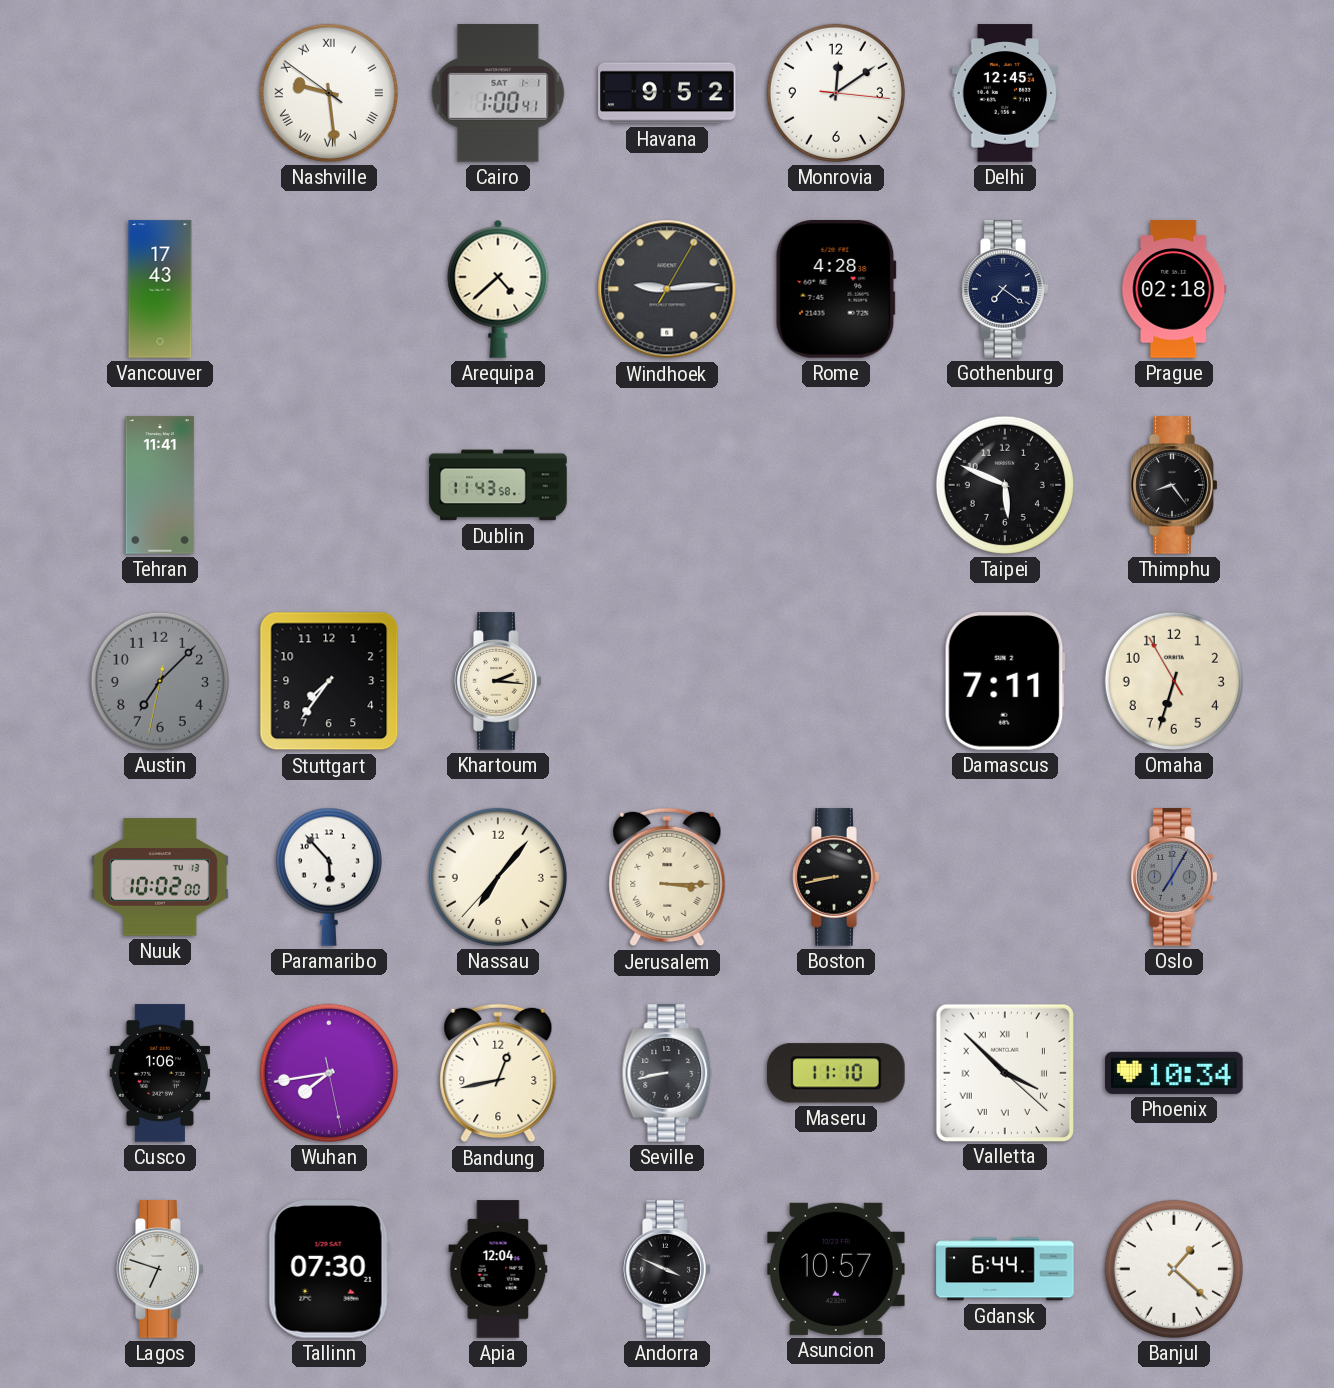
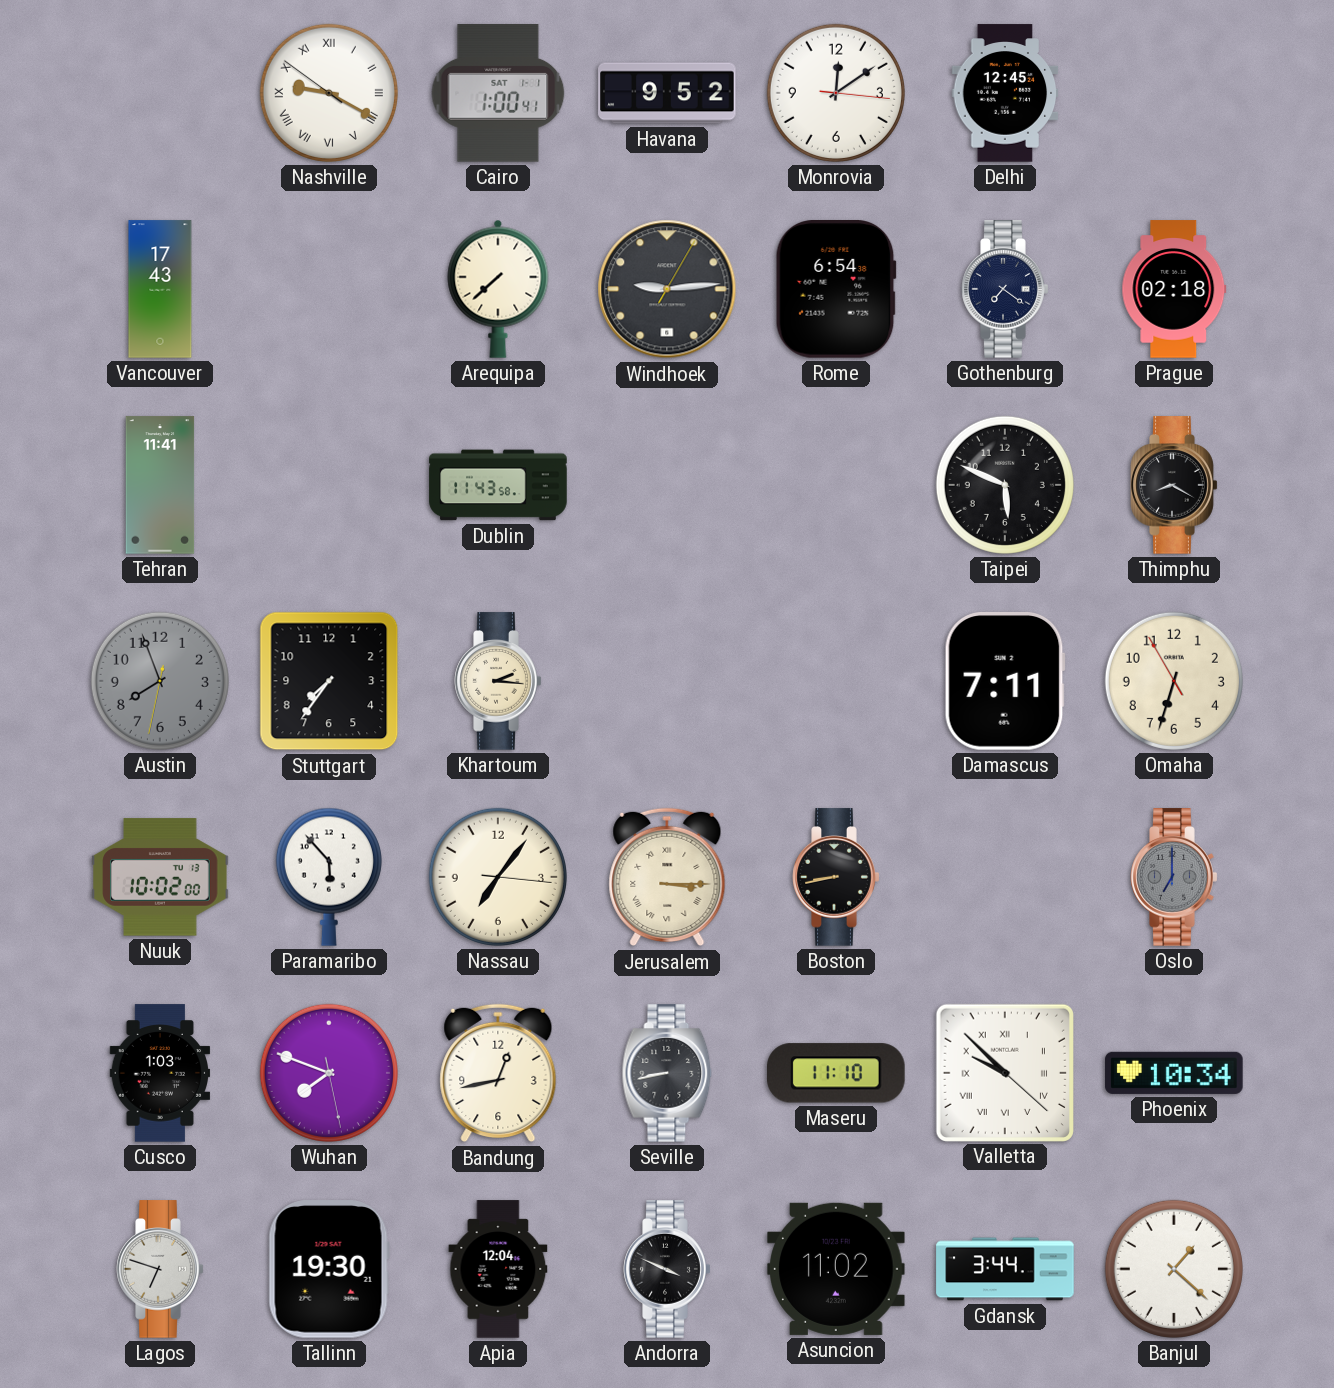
Nashville: 9:28 -> 9:19 (329, 93)
Arequipa: 4:38 -> 7:38 (498, 289)
Rome: 4:28 -> 6:54 (836, 290)
Thimphu: 8:24 -> 8:20 (1174, 485)
Austin: 7:07 -> 7:56 (160, 681)
Nassau: 7:06:37 -> 7:06:16 (498, 877)
Oslo: 7:05 -> 7:00 (1174, 877)
Cusco: 1:06 -> 1:03 (160, 1073)
Wuhan: 7:43 -> 7:48 (329, 1073)
Valletta: 3:52 -> 9:52 (1004, 1072)
Tallinn: 07:30 -> 19:30 (329, 1269)
Asuncion: 10:57 -> 11:02 (836, 1269)
Gdansk: 6:44 -> 3:44 (1005, 1269)
